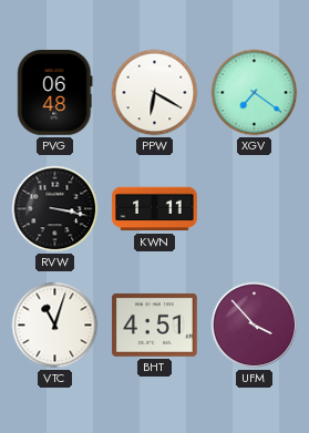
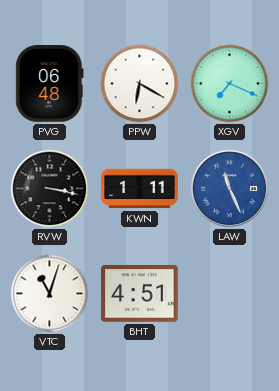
XGV: 7:21 -> 7:19 (230, 84)
LAW: none -> 11:26 (230, 189)
UFM: 3:53 -> none (255, 326)
